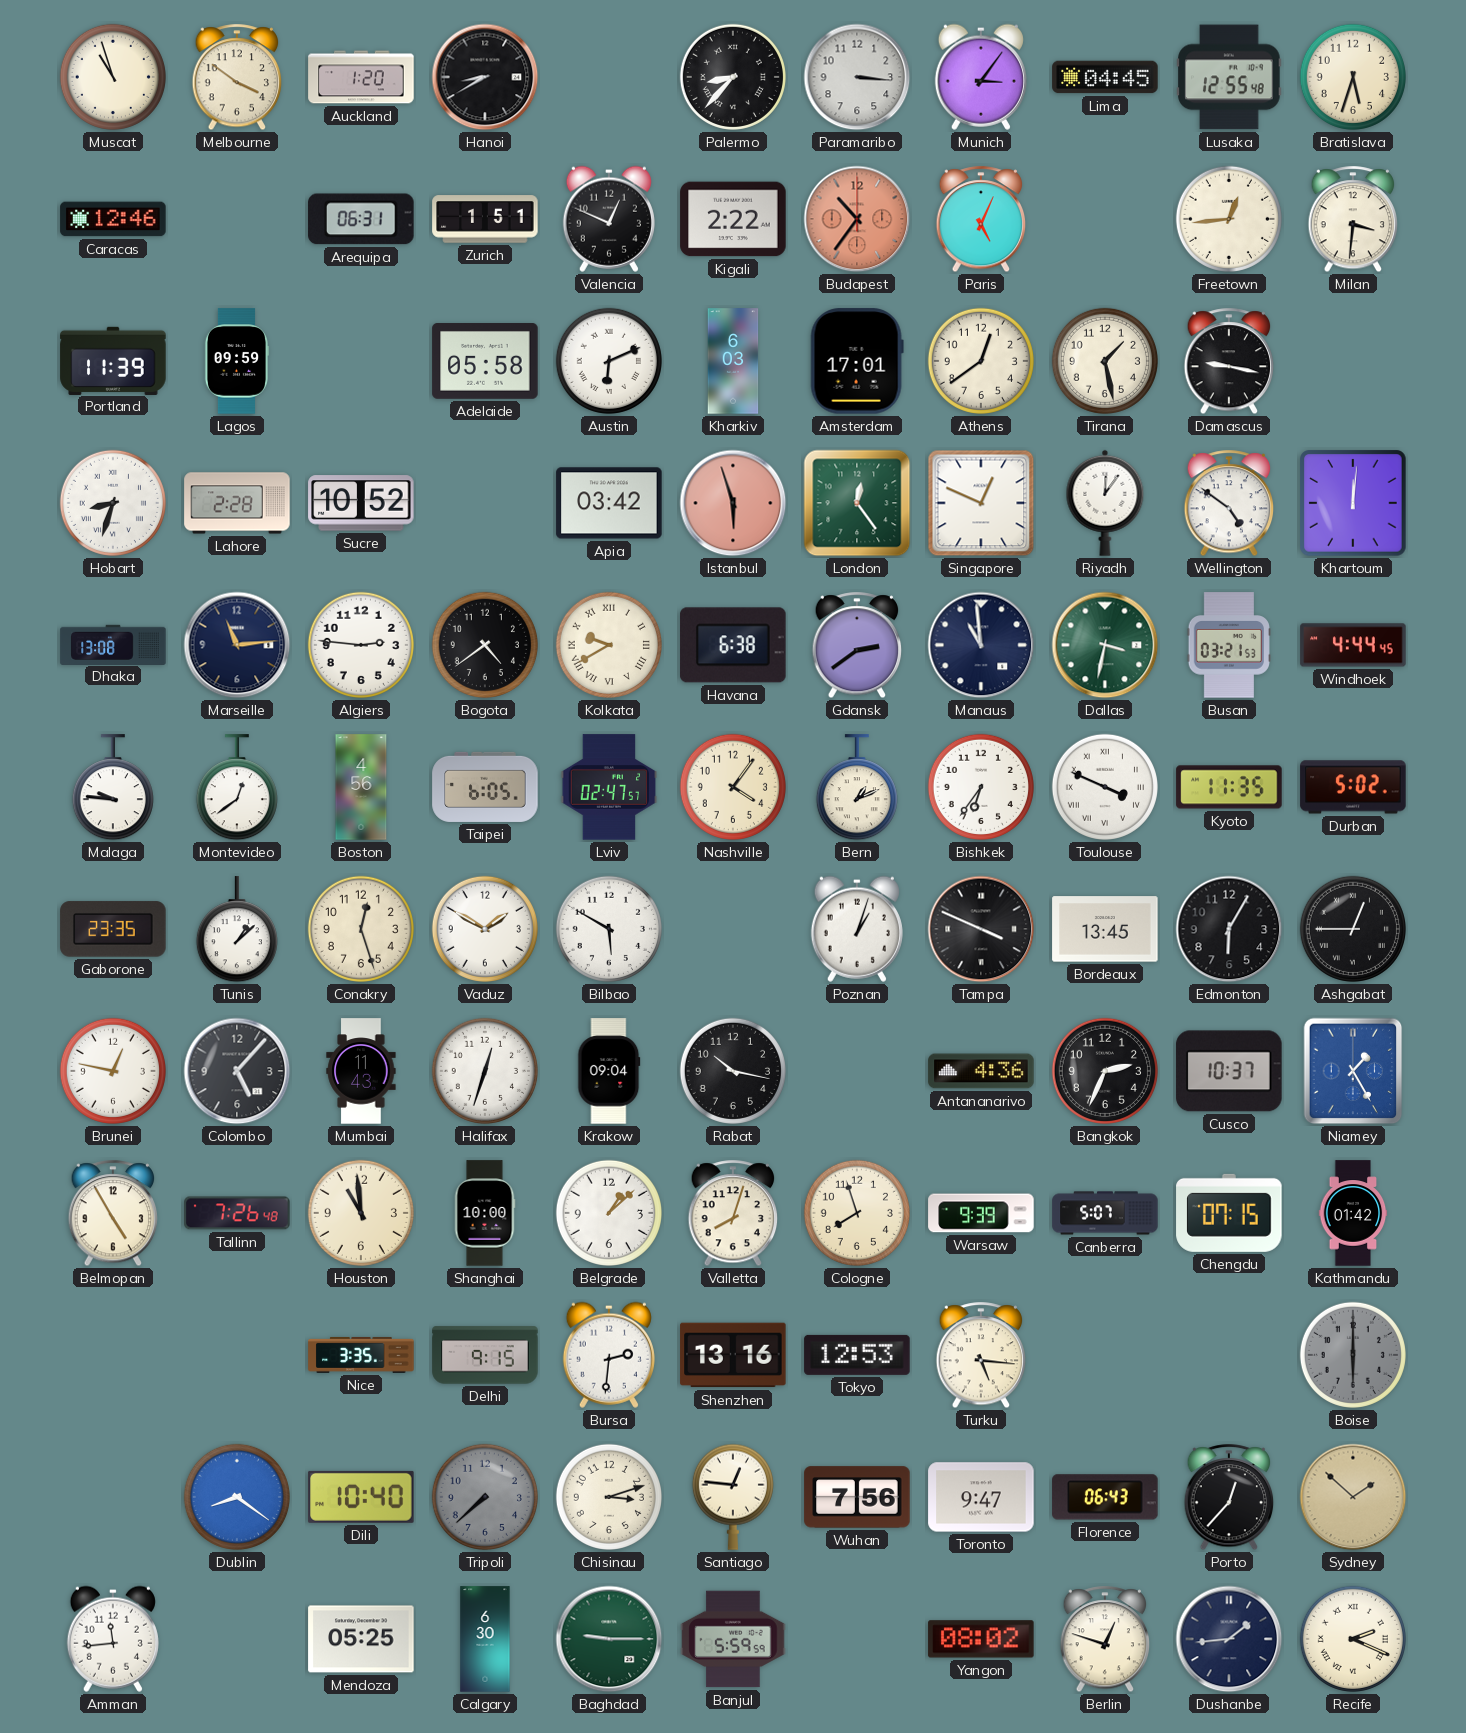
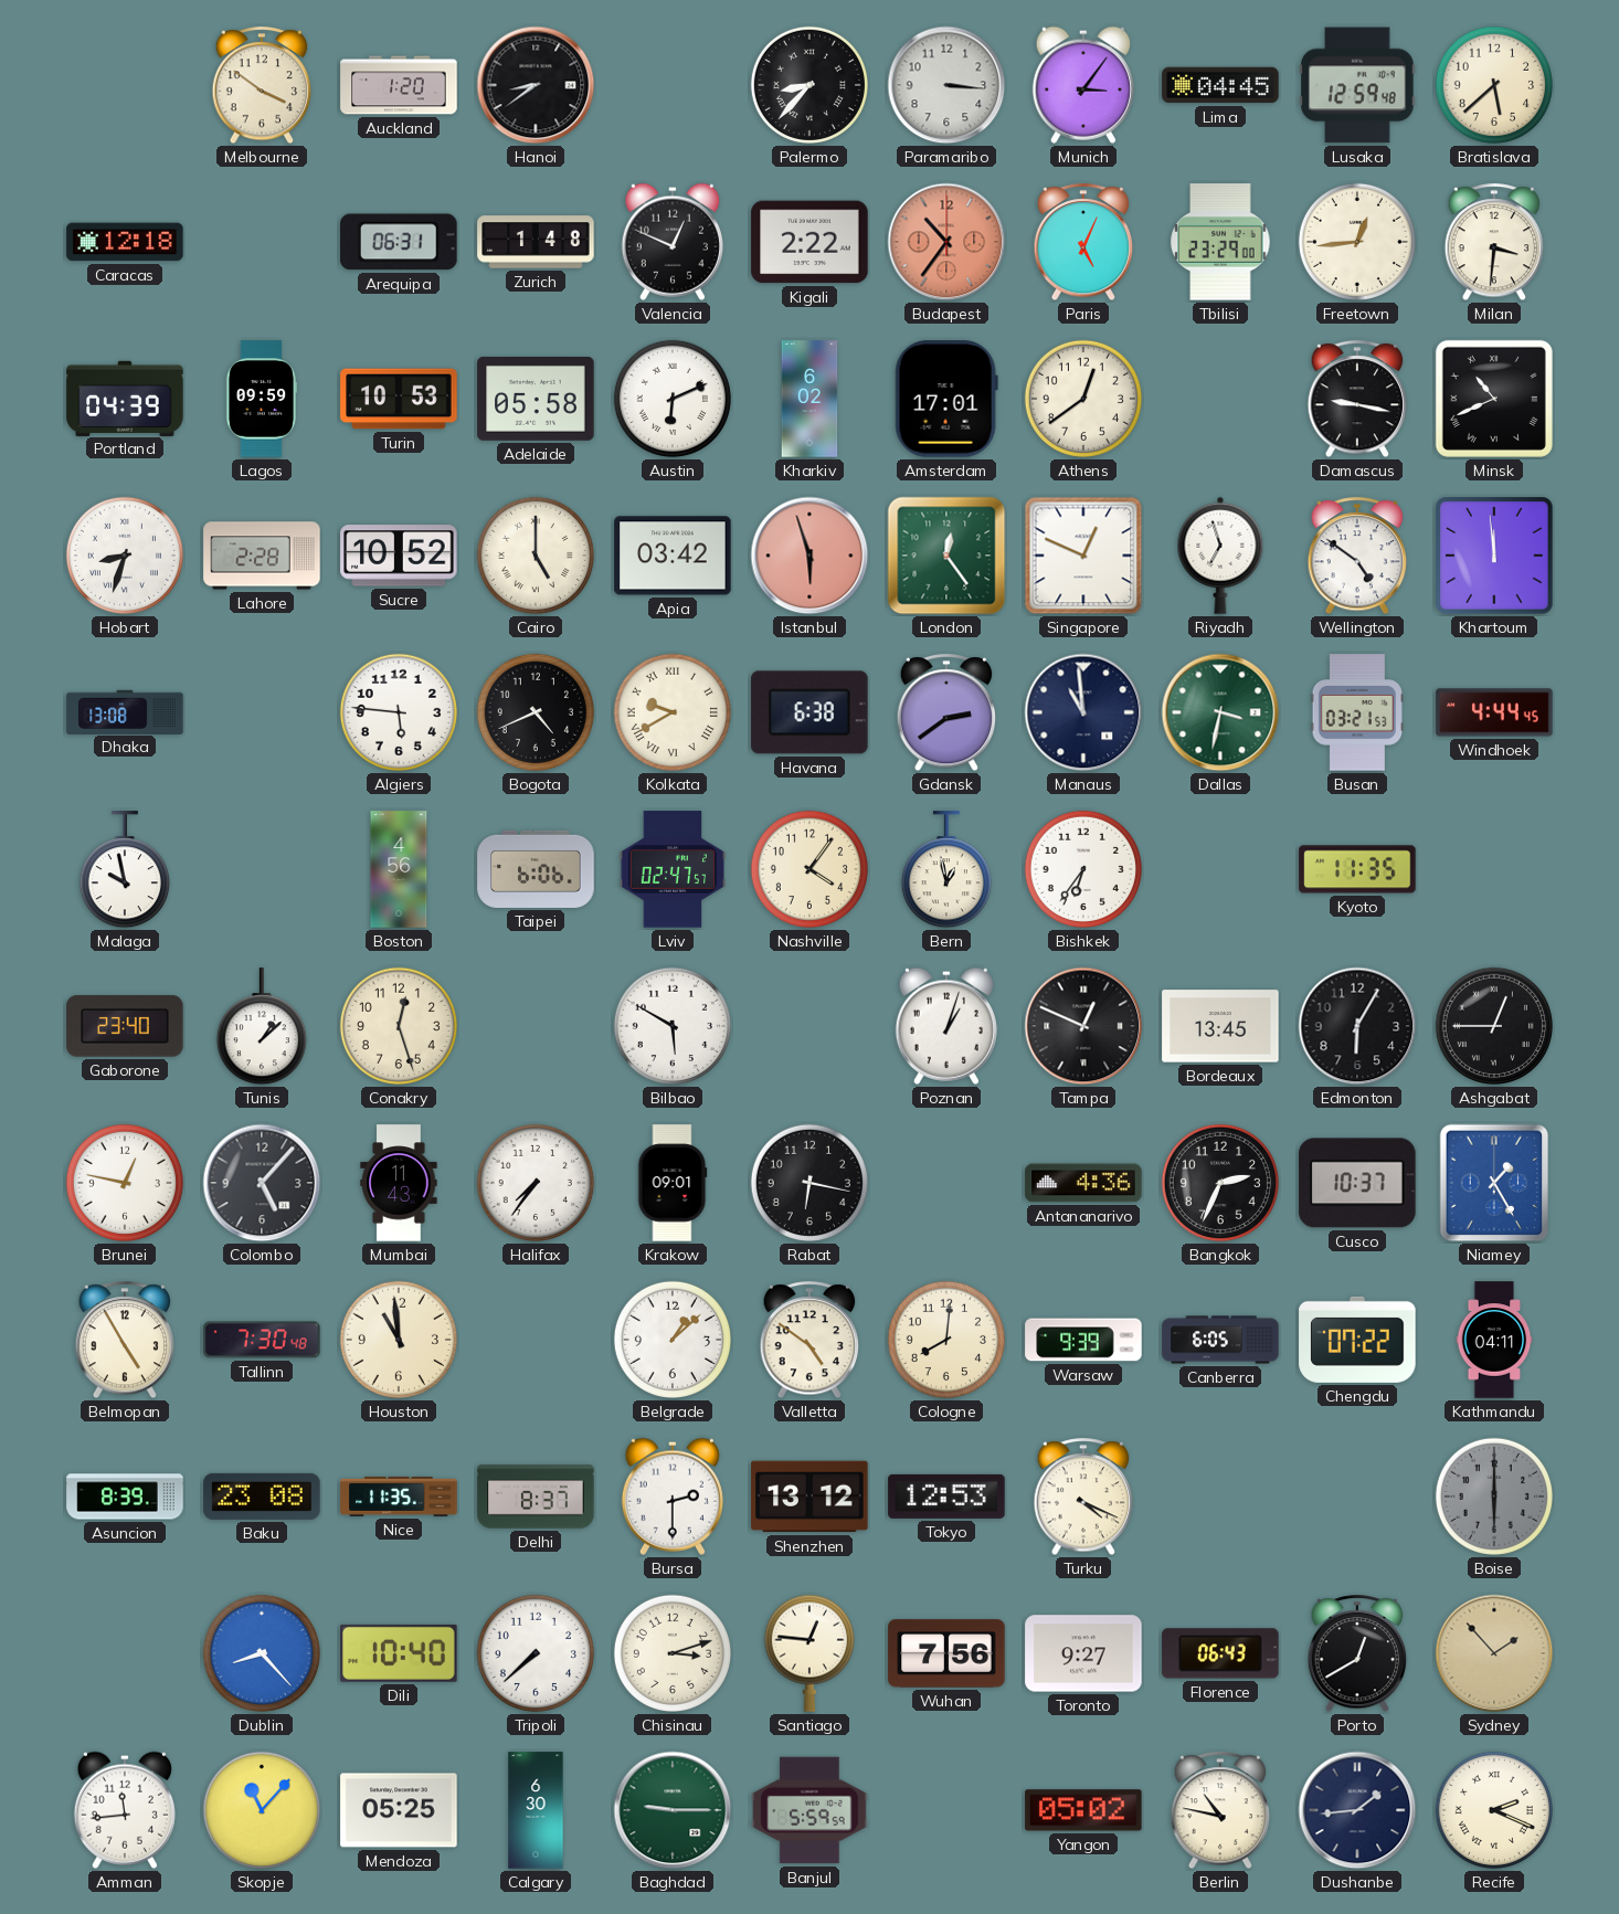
Muscat: 10:57 -> none (113, 77)
Hanoi: 8:40 -> 8:39 (536, 85)
Lusaka: 12:55 -> 12:59 (1357, 85)
Bratislava: 5:33 -> 5:38 (1494, 85)
Caracas: 12:46 -> 12:18 (125, 242)
Zurich: 1:51 -> 1:48 (536, 242)
Tbilisi: none -> 23:29 (1220, 242)
Portland: 11:39 -> 04:39 (125, 398)
Turin: none -> 10:53 (399, 399)
Kharkiv: 6:03 -> 6:02 (809, 399)
Tirana: 1:28 -> none (1105, 361)
Minsk: none -> 10:41 (1494, 399)
Cairo: none -> 5:00 (536, 556)
Riyadh: 12:06 -> 6:57 (1220, 556)
Khartoum: 12:01 -> 11:59 (1494, 556)
Marseille: 11:14 -> none (237, 645)
Algiers: 2:46 -> 5:46 (399, 712)
Bogota: 4:39 -> 4:41 (536, 712)
Malaga: 9:46 -> 9:58 (125, 870)
Montevideo: 12:39 -> none (237, 788)
Taipei: 6:05 -> 6:06 (536, 869)
Bern: 1:11 -> 12:58 (946, 870)
Toulouse: 3:49 -> none (1105, 787)
Durban: 5:02 -> none (1353, 787)
Gaborone: 23:35 -> 23:40 (125, 1026)
Vaduz: 1:50 -> none (485, 929)
Tampa: 3:49 -> 12:49 (1083, 1026)
Halifax: 12:33 -> 7:36 (536, 1183)
Krakow: 09:04 -> 09:01 (673, 1183)
Rabat: 10:17 -> 6:17 (809, 1183)
Tallinn: 7:26 -> 7:30 (262, 1340)
Shanghai: 10:00 -> none (485, 1213)
Valletta: 8:03 -> 4:51 (809, 1341)
Cologne: 7:57 -> 8:01 (946, 1340)
Canberra: 5:07 -> 6:05 (1220, 1340)
Chengdu: 07:15 -> 07:22 (1357, 1340)
Kathmandu: 01:42 -> 04:11 (1494, 1340)
Asuncion: none -> 8:39 (125, 1497)
Baku: none -> 23:08 (262, 1497)
Nice: 3:35 -> 11:35 (399, 1497)
Delhi: 9:15 -> 8:37 (536, 1497)
Bursa: 2:31 -> 2:30 (673, 1497)
Shenzhen: 13:16 -> 13:12 (809, 1497)
Turku: 5:16 -> 4:19 (1083, 1498)
Dublin: 8:21 -> 8:23 (262, 1653)
Tripoli dial: grey -> white (536, 1653)
Toronto: 9:47 -> 9:27 (1083, 1653)
Porto: 12:37 -> 12:40 (1357, 1654)
Sydney: 1:52 -> 1:53 (1494, 1653)
Skopje: none -> 11:07 (262, 1810)
Yangon: 08:02 -> 05:02 (1083, 1810)
Berlin: 12:48 -> 10:47 (1220, 1811)
